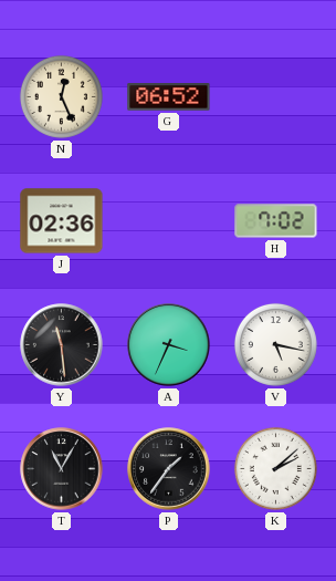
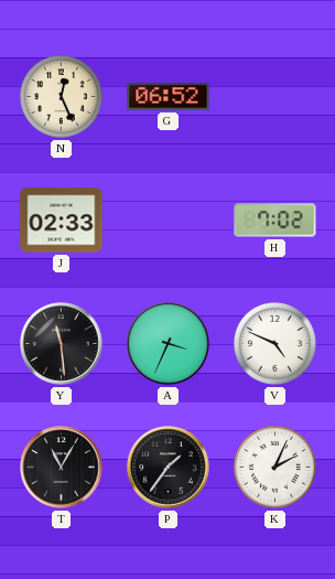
J: 02:36 -> 02:33 (62, 221)
V: 5:17 -> 4:49 (274, 343)
K: 2:08 -> 2:04 (274, 467)
